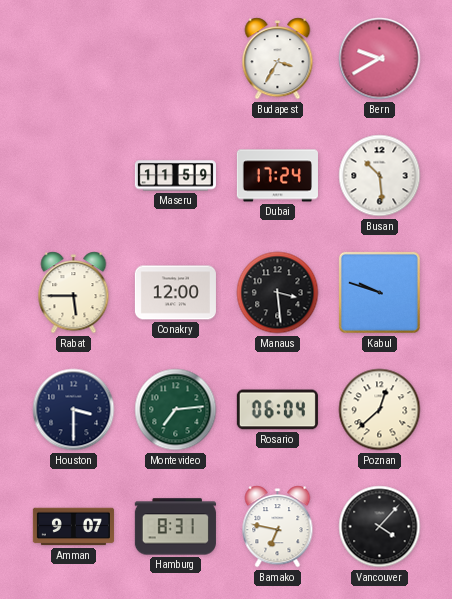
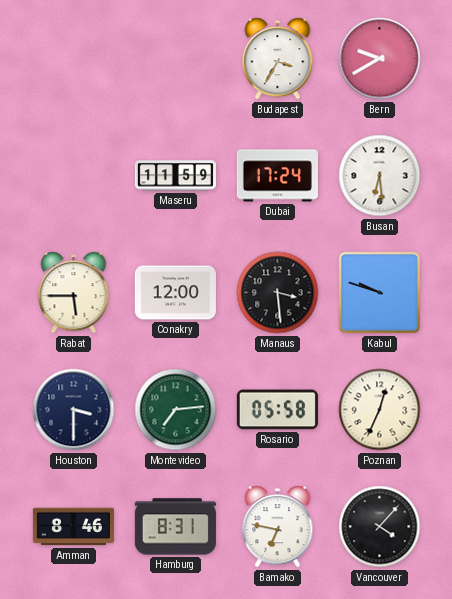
Busan: 10:29 -> 6:29 (380, 176)
Rosario: 06:04 -> 05:58 (277, 410)
Poznan: 12:38 -> 12:34 (380, 410)
Amman: 9:07 -> 8:46 (73, 527)
